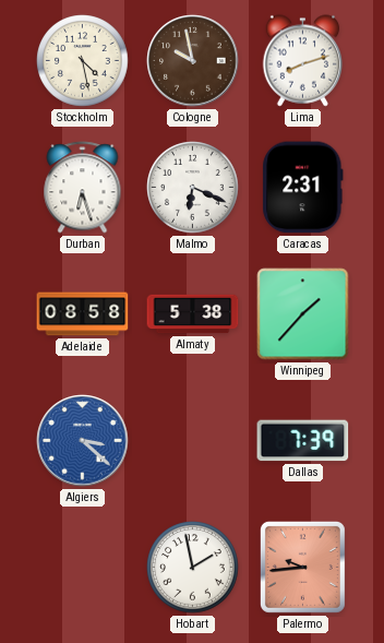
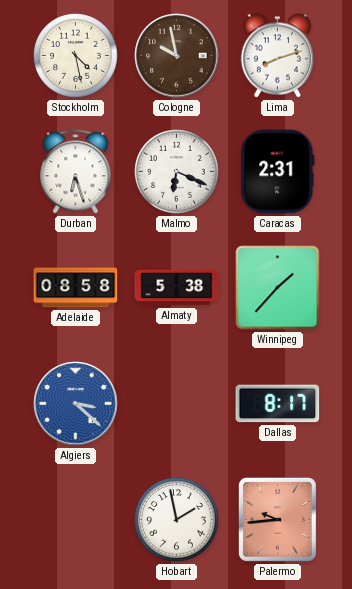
Dallas: 7:39 -> 8:17 (278, 404)
